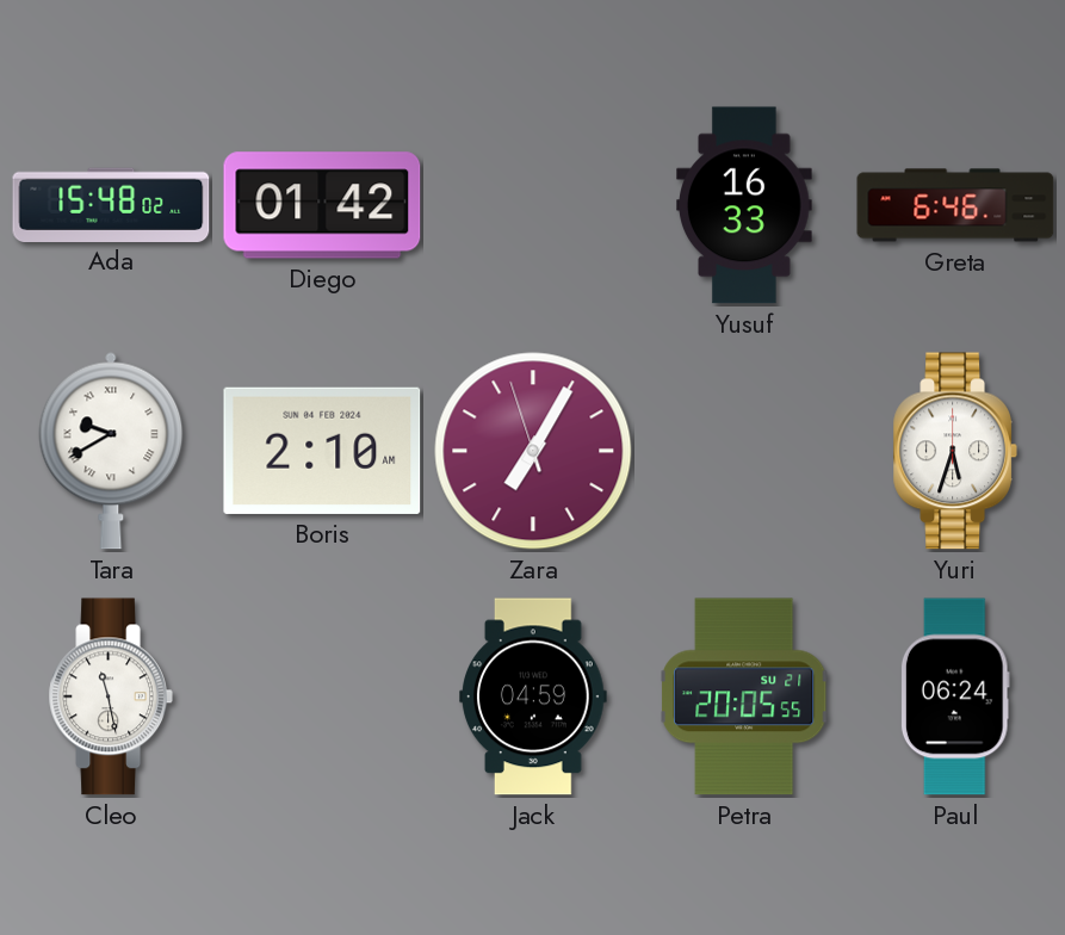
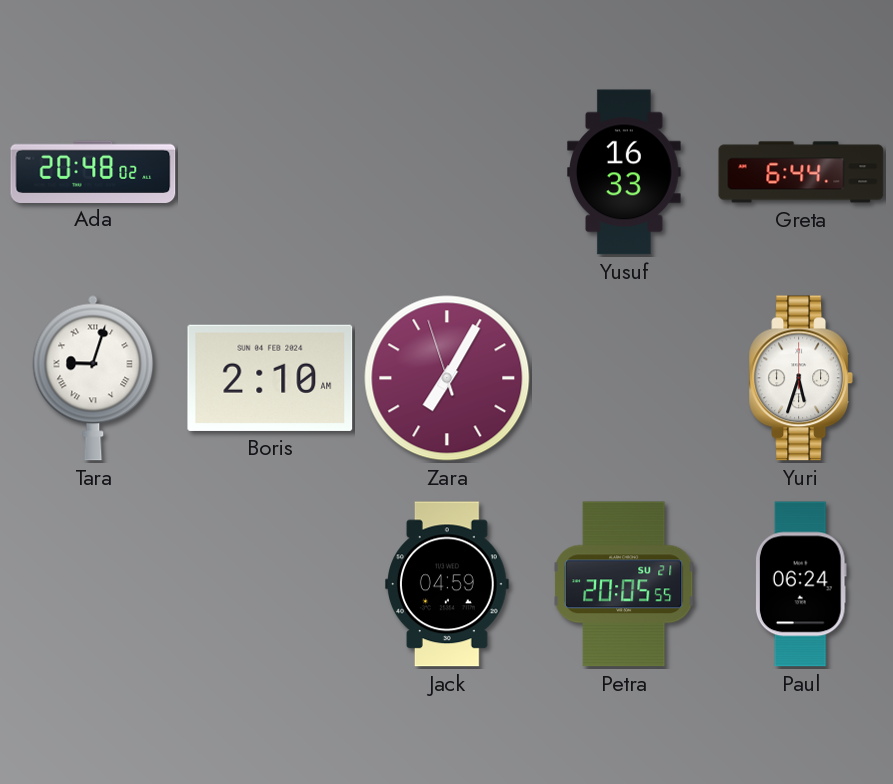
Ada: 15:48 -> 20:48 (93, 171)
Diego: 01:42 -> none (322, 205)
Greta: 6:46 -> 6:44 (801, 172)
Tara: 9:40 -> 9:03 (93, 378)
Cleo: 11:28 -> none (110, 696)
